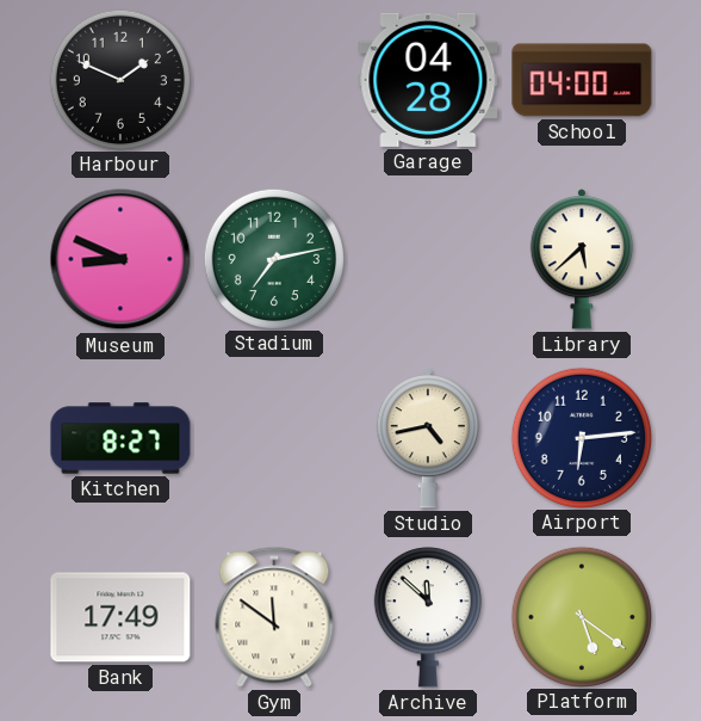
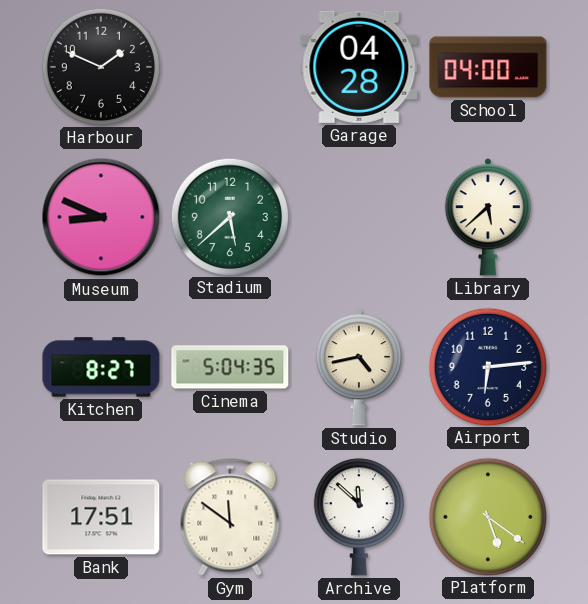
Stadium: 7:13 -> 5:38 (229, 216)
Cinema: none -> 5:04 (230, 367)
Bank: 17:49 -> 17:51 (101, 517)
